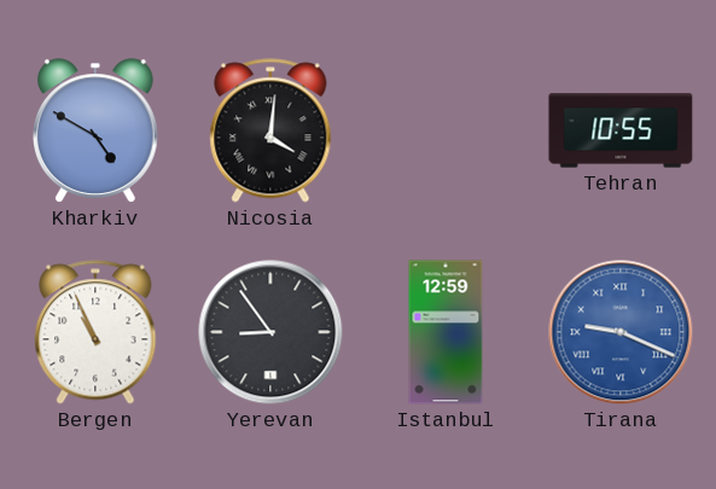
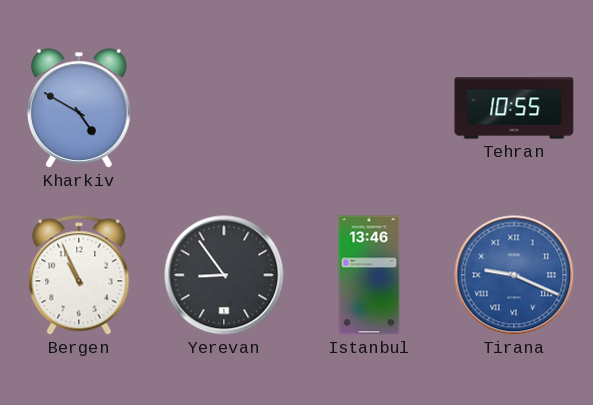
Nicosia: 4:01 -> none (270, 130)
Istanbul: 12:59 -> 13:46 (369, 275)
